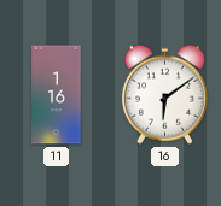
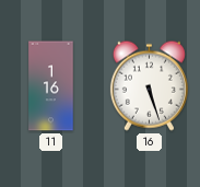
16: 6:09 -> 5:27 (149, 85)
